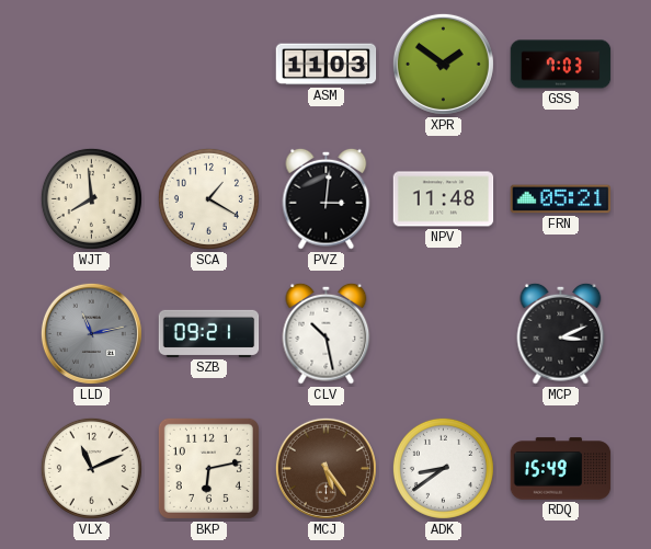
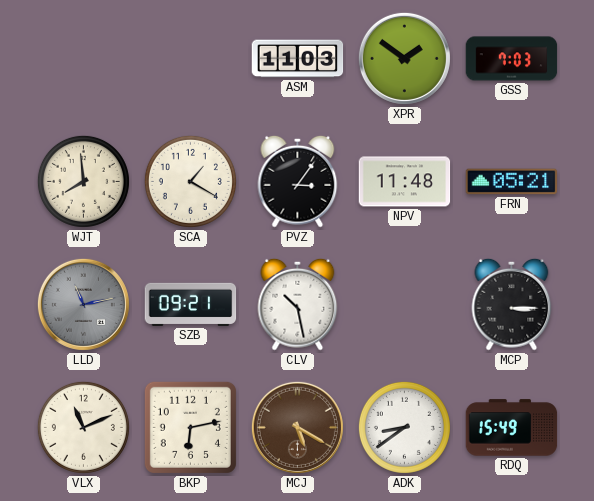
PVZ: 3:01 -> 3:06 (298, 181)
MCP: 3:11 -> 3:15 (512, 304)
MCJ: 5:24 -> 5:20 (297, 427)
